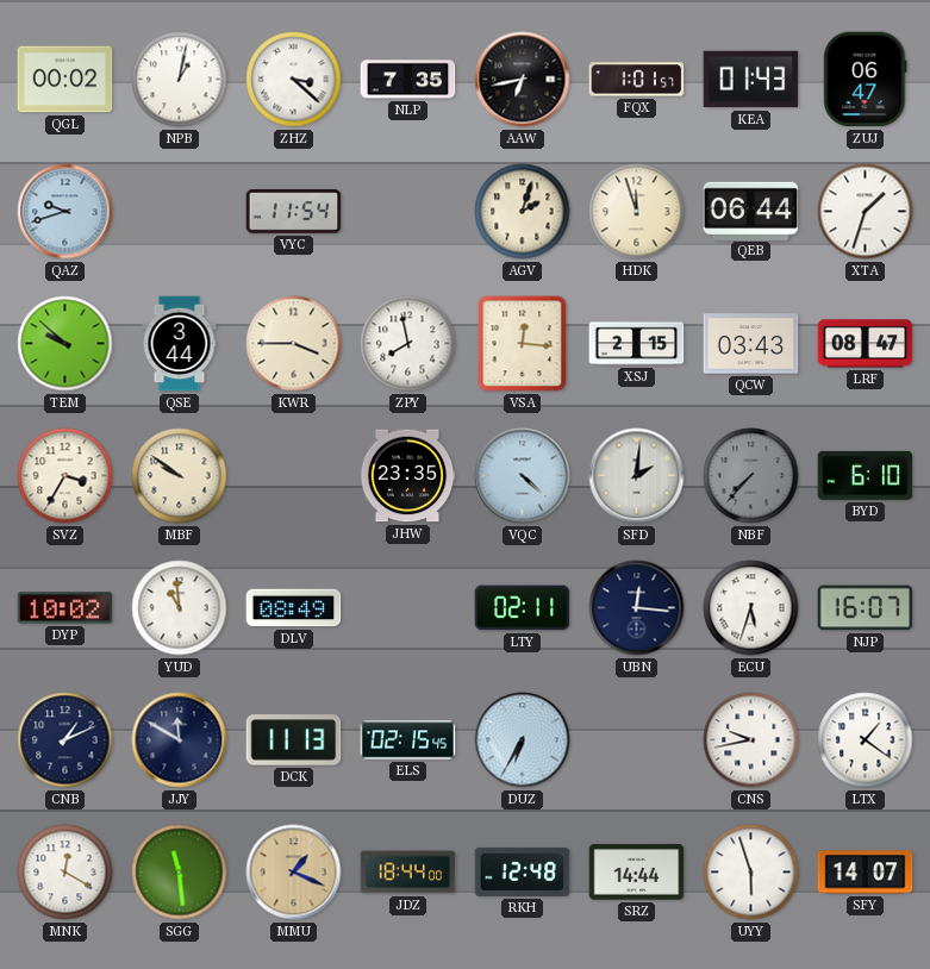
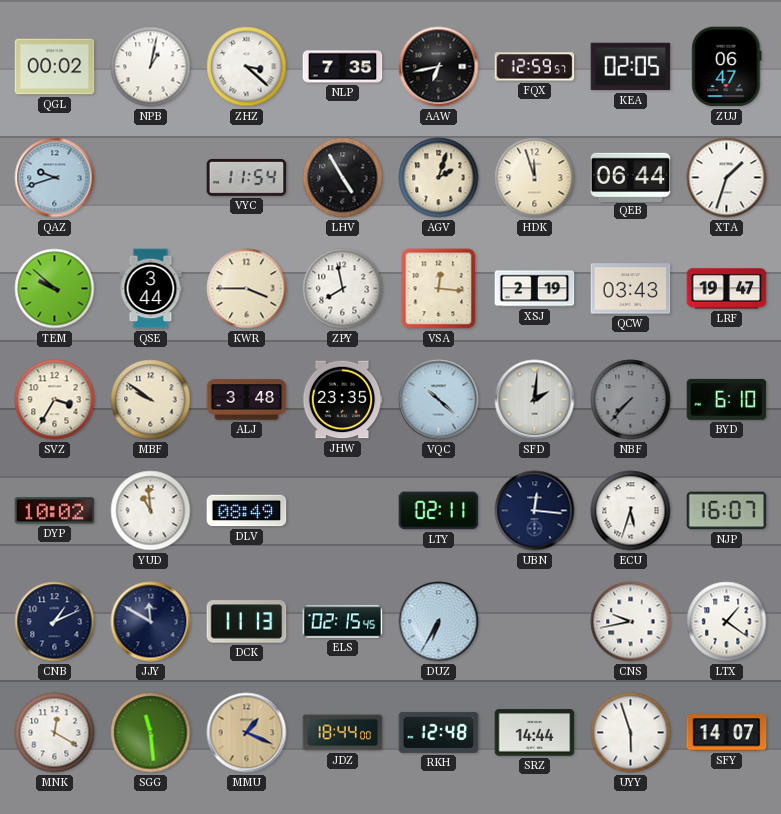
FQX: 1:01 -> 12:59 (535, 67)
KEA: 01:43 -> 02:05 (631, 67)
LHV: none -> 4:55 (343, 178)
XSJ: 2:15 -> 2:19 (535, 289)
LRF: 08:47 -> 19:47 (727, 289)
ALJ: none -> 3:48 (247, 400)
VQC: 4:22 -> 10:22 (439, 400)
